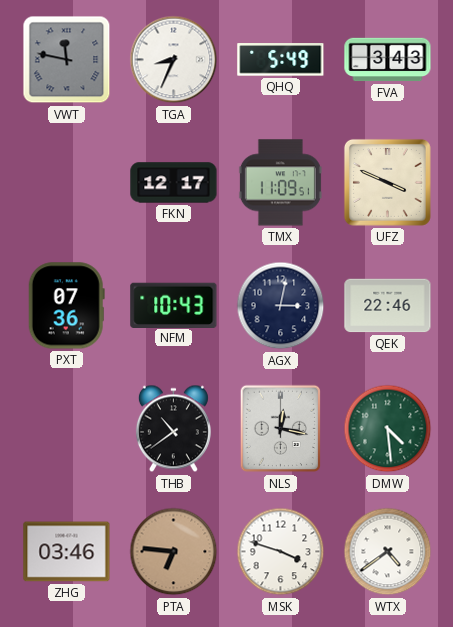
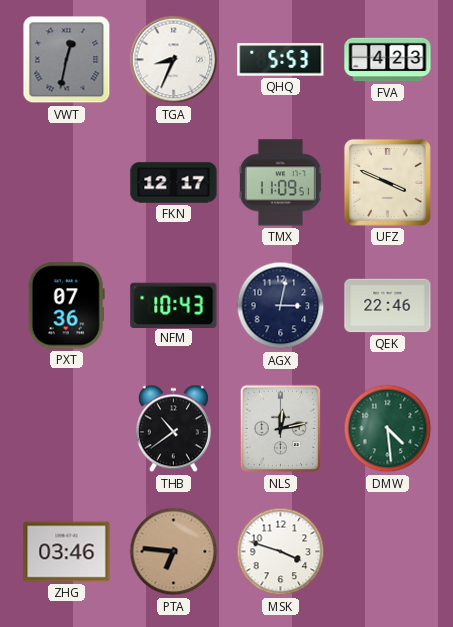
VWT: 11:47 -> 12:32 (67, 60)
QHQ: 5:49 -> 5:53 (281, 60)
FVA: 3:43 -> 4:23 (388, 60)
NLS: 12:17 -> 12:13 (280, 429)
WTX: 4:39 -> none (388, 552)
